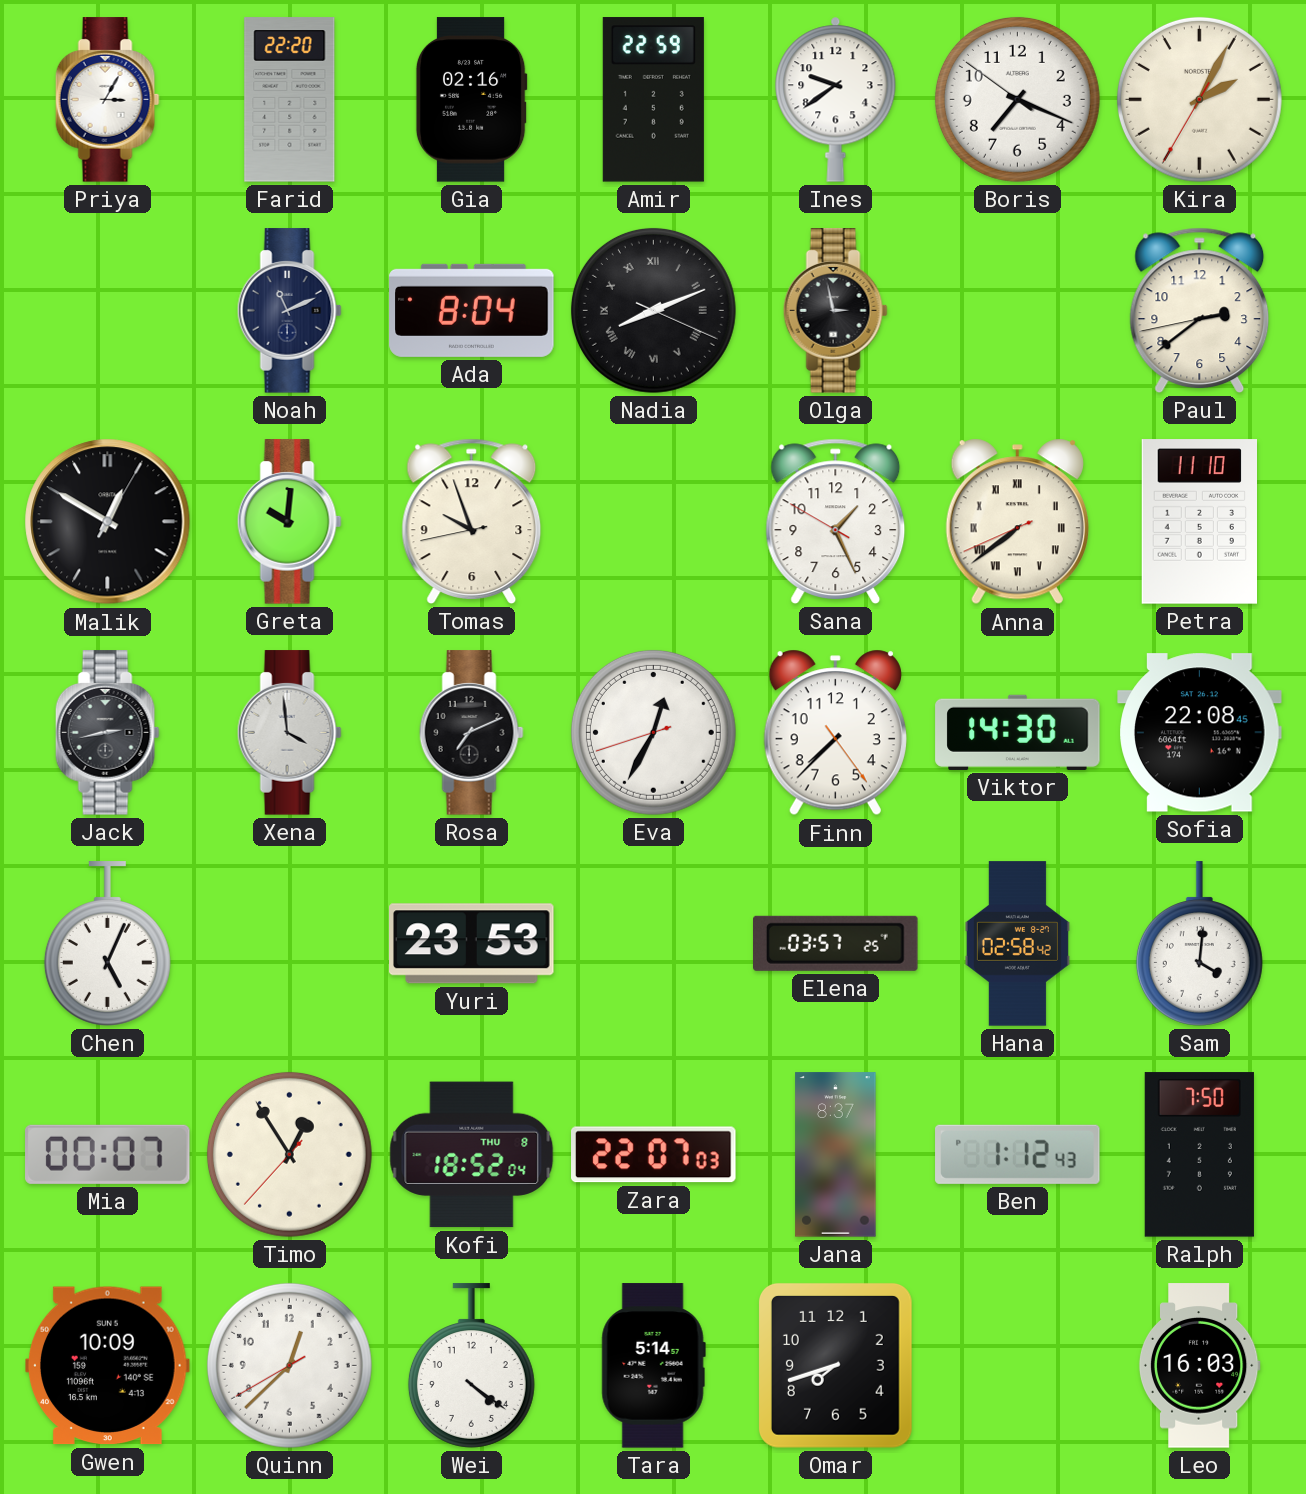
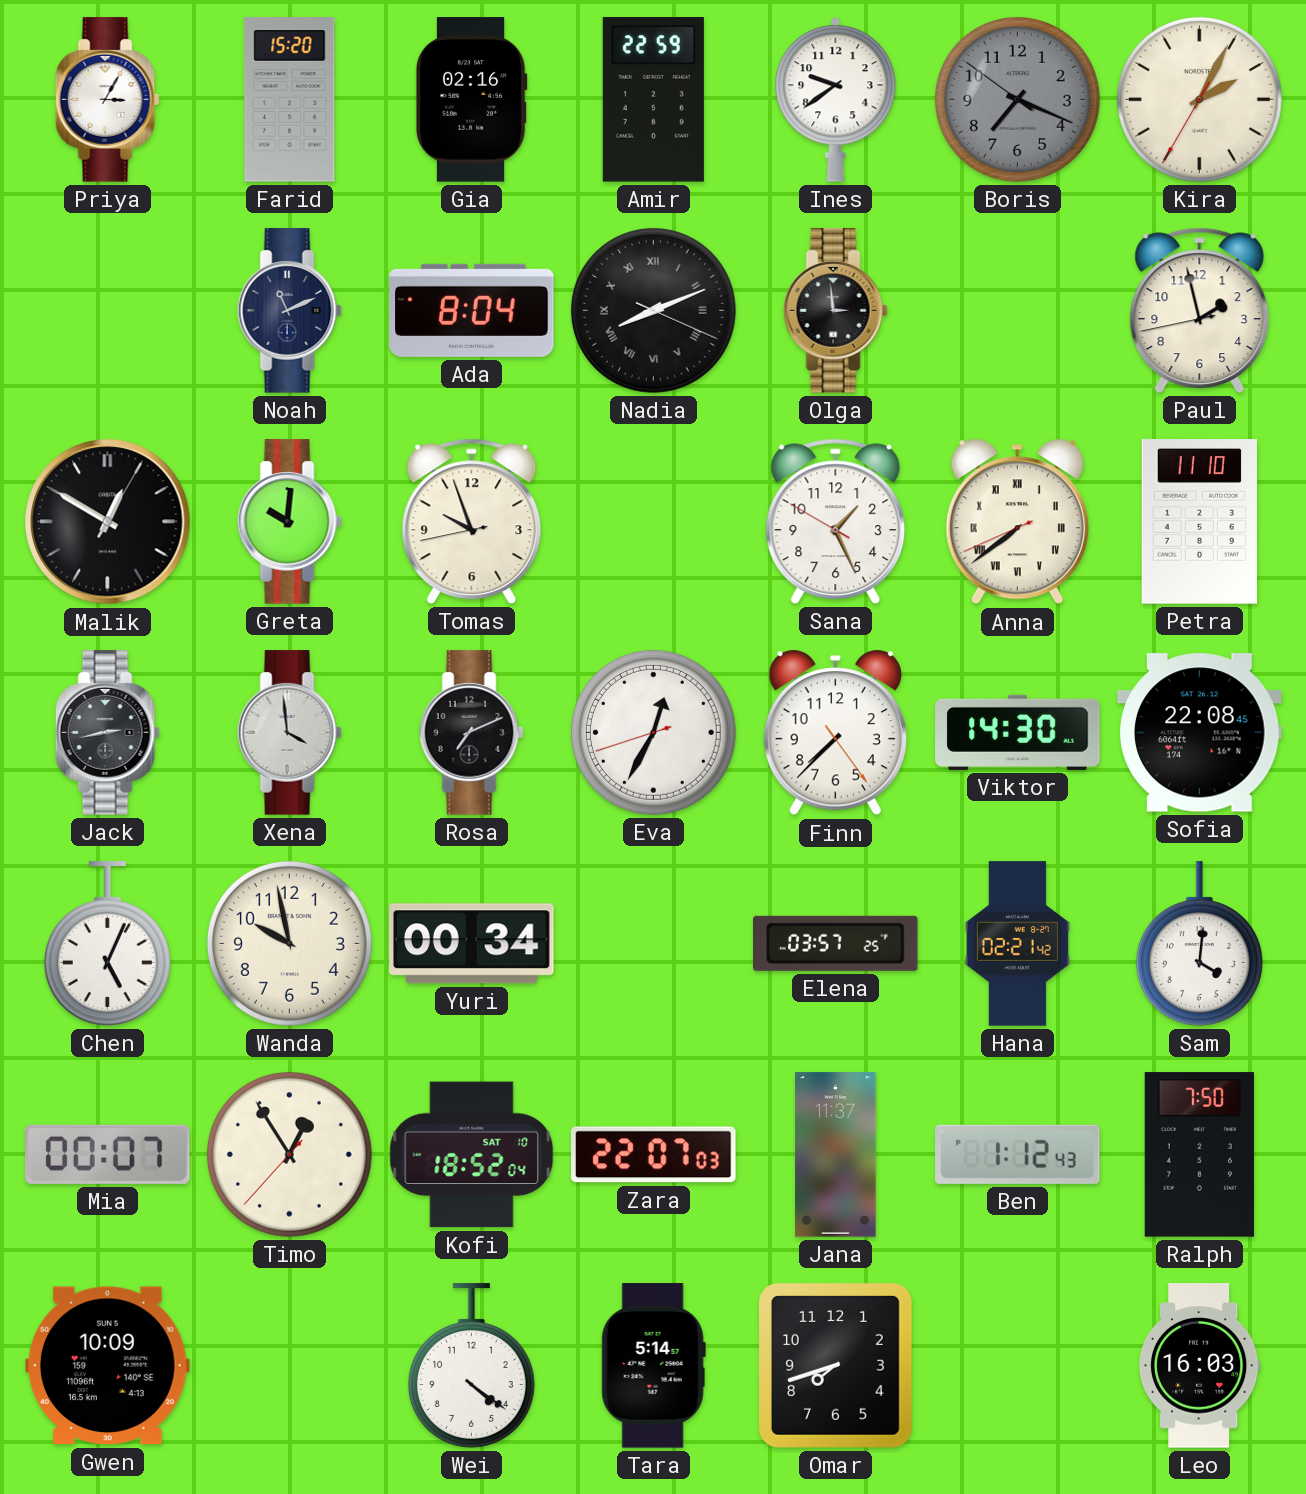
Farid: 22:20 -> 15:20 (290, 100)
Boris dial: white -> grey (1017, 99)
Olga: 2:58 -> 2:59 (835, 311)
Paul: 2:38 -> 1:57 (1200, 310)
Wanda: none -> 9:58 (289, 943)
Yuri: 23:53 -> 00:34 (472, 944)
Hana: 02:58 -> 02:21 (1017, 944)
Kofi date: THU 8 -> SAT 10 (472, 1155)
Jana: 8:37 -> 11:37 (836, 1155)
Quinn: 12:37 -> none (289, 1365)
